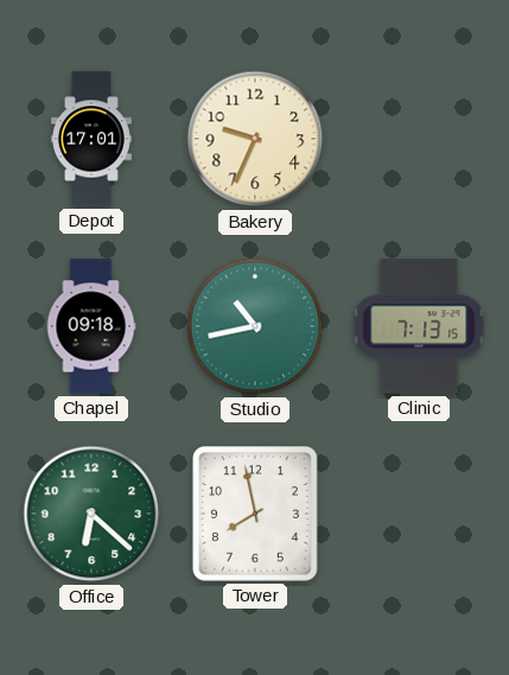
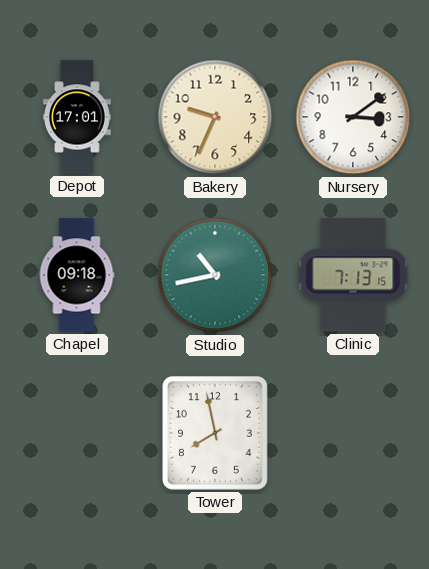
Nursery: none -> 3:09 (353, 117)
Office: 6:22 -> none (91, 514)
